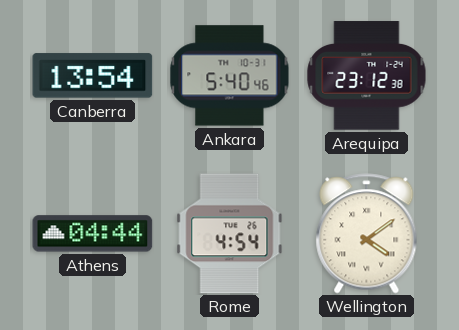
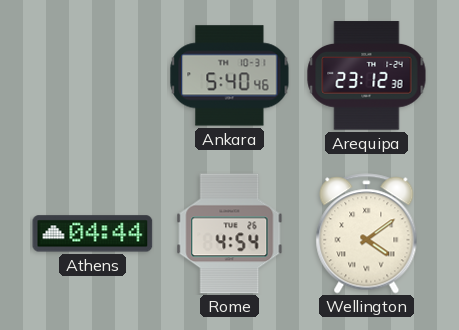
Canberra: 13:54 -> none (93, 76)
